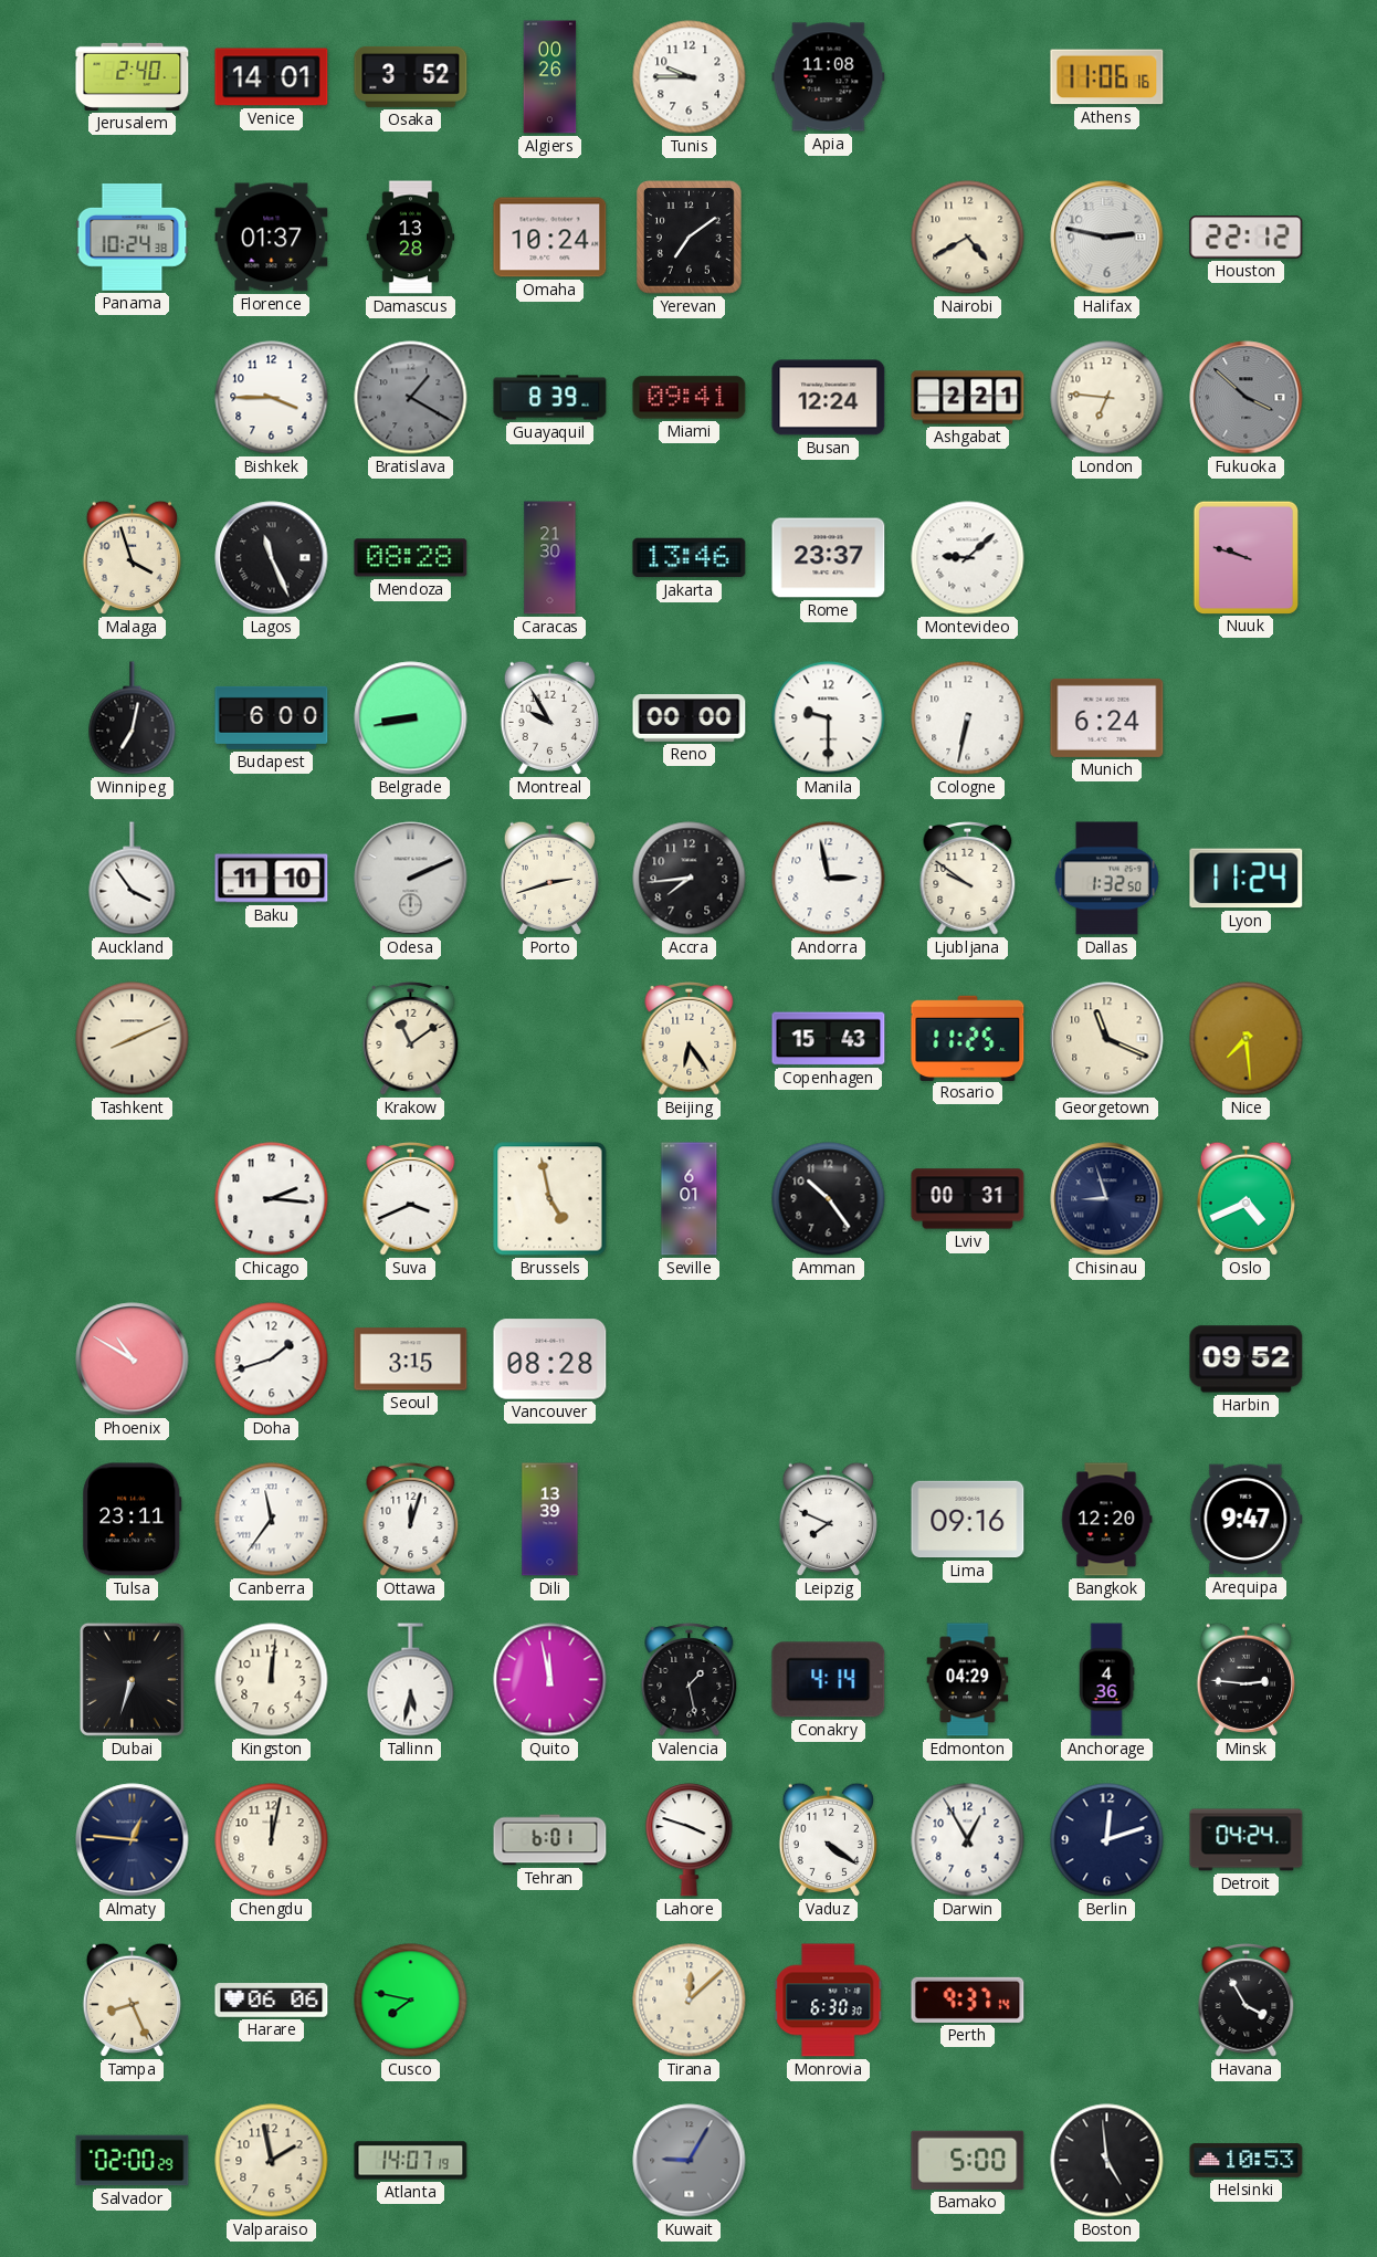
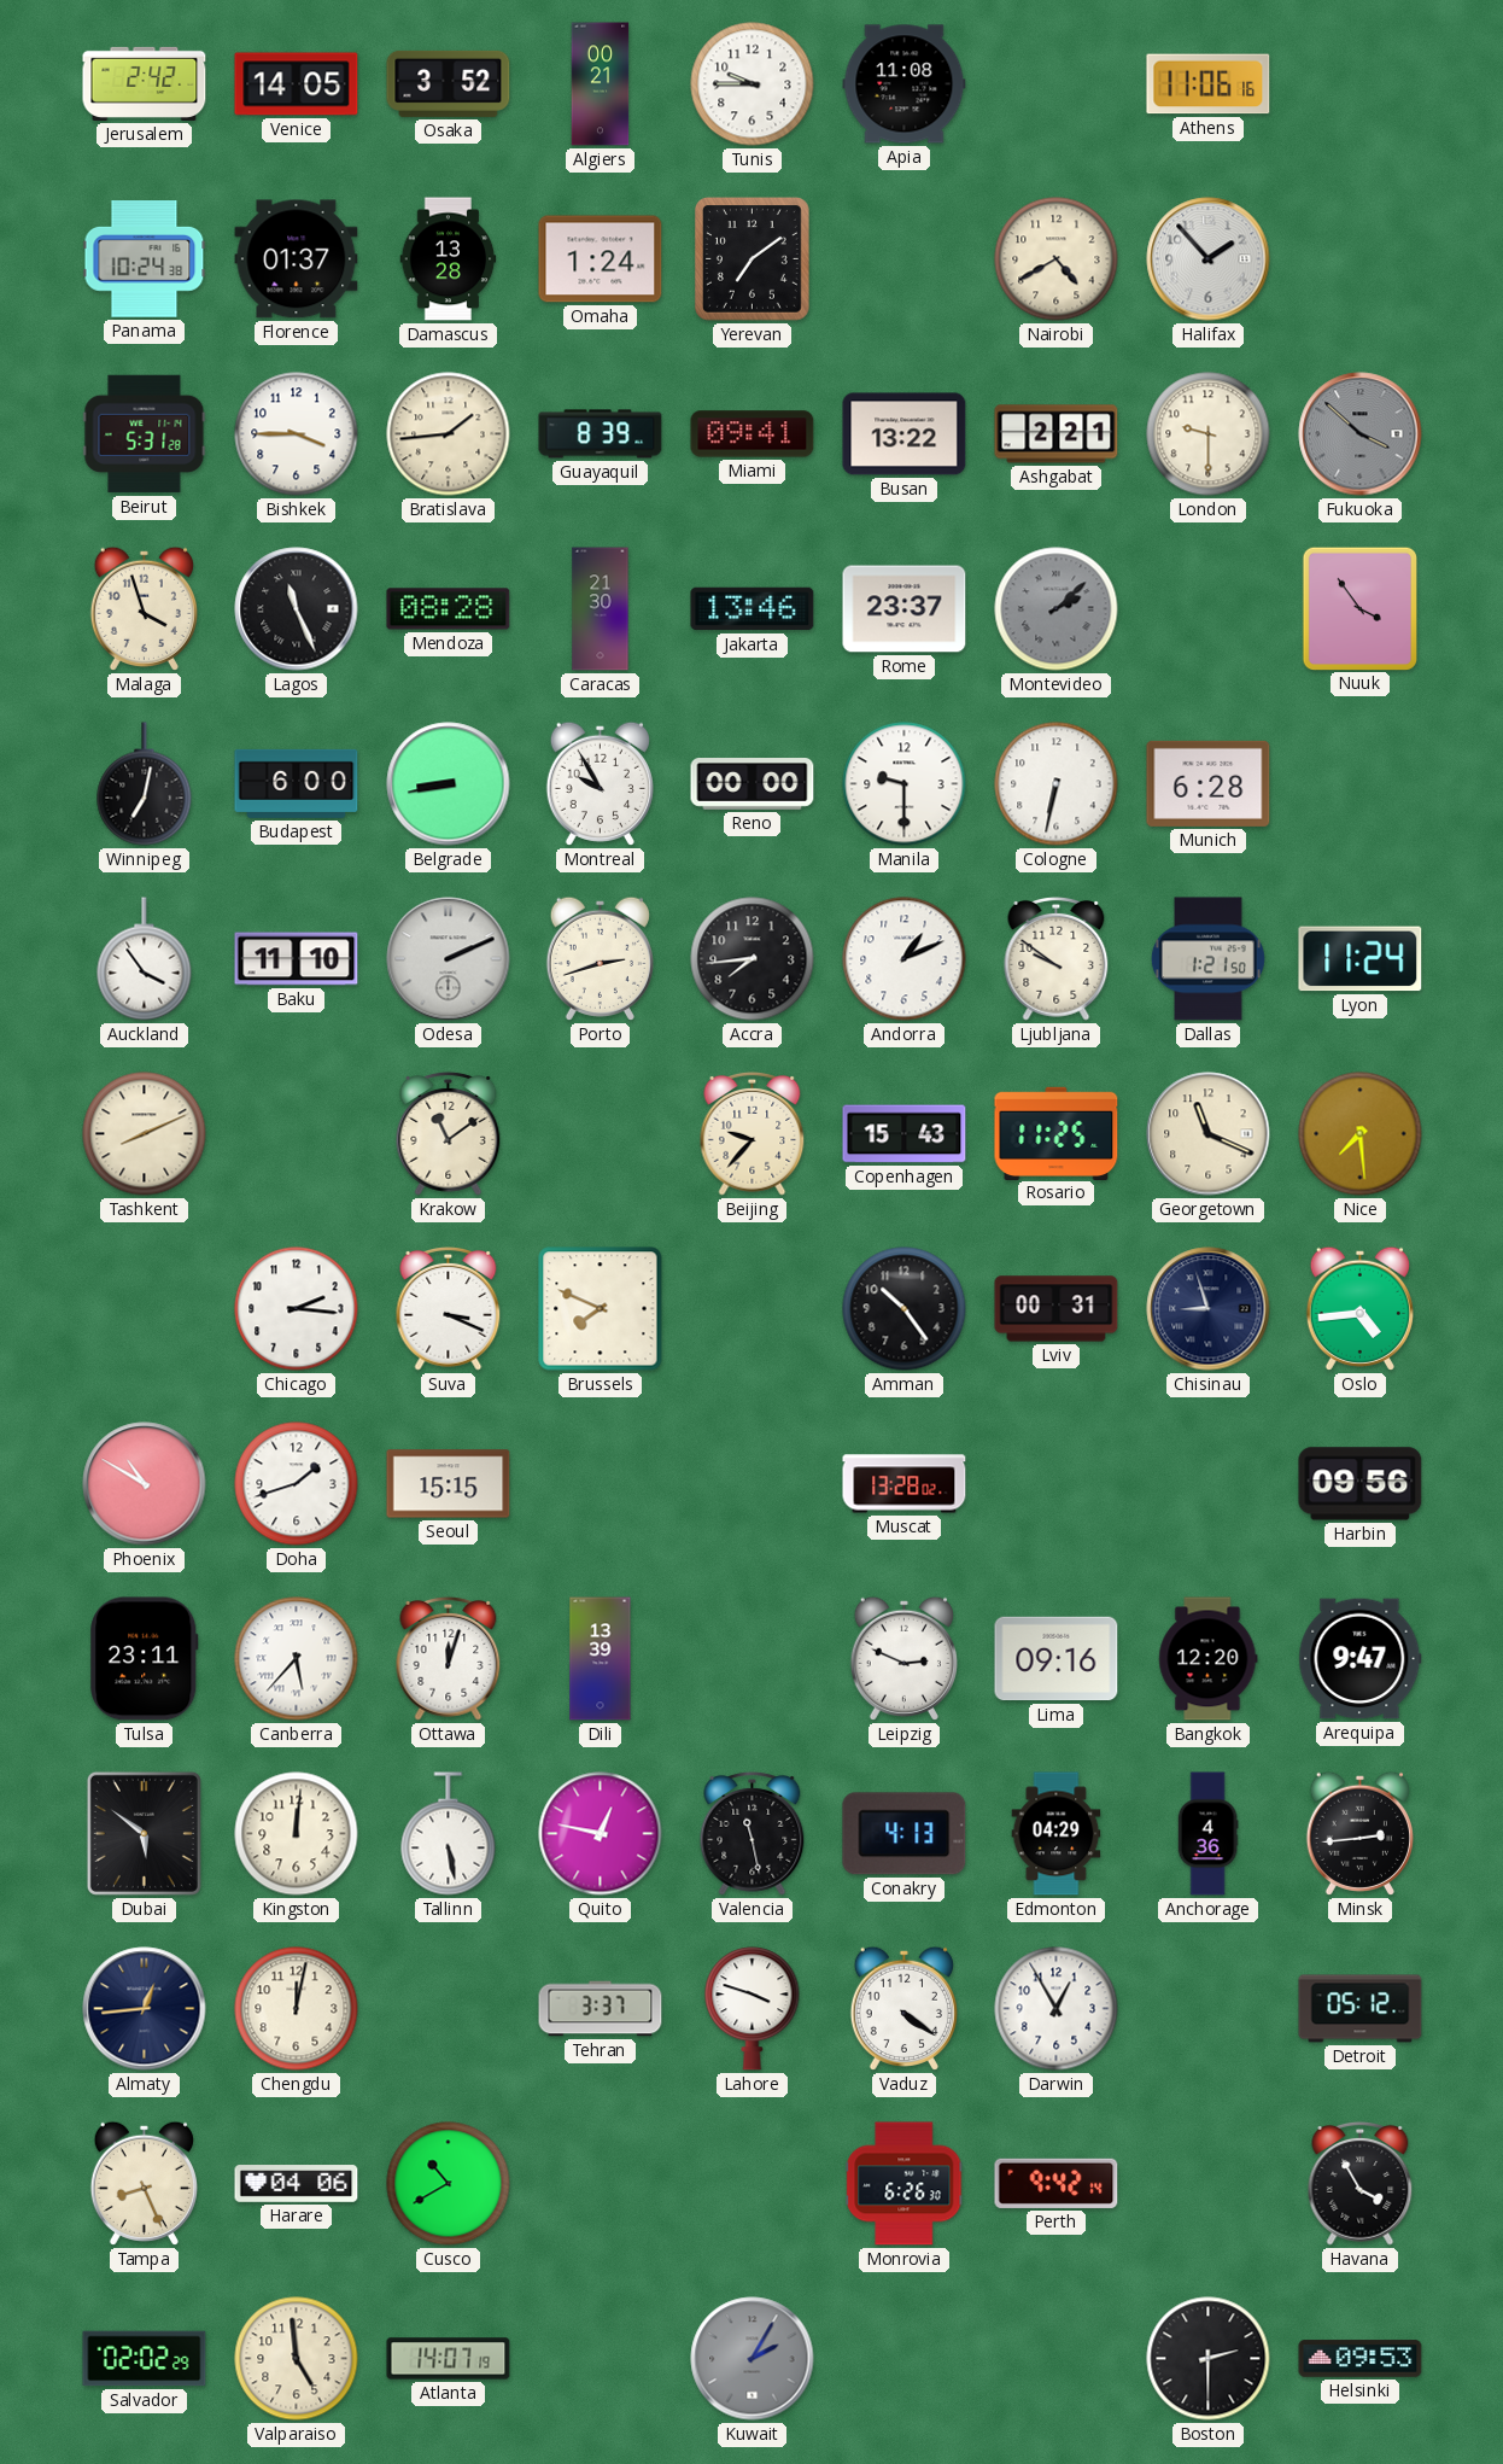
Jerusalem: 2:40 -> 2:42 (145, 83)
Venice: 14:01 -> 14:05 (297, 84)
Algiers: 00:26 -> 00:21 (601, 84)
Omaha: 10:24 -> 1:24 (601, 259)
Halifax: 2:47 -> 1:53 (1209, 259)
Houston: 22:12 -> none (1247, 238)
Beirut: none -> 5:31 (145, 434)
Bratislava: 1:20 -> 1:44 (449, 434)
Bratislava dial: grey -> cream (449, 434)
Busan: 12:24 -> 13:22 (905, 434)
London: 6:46 -> 9:30 (1209, 434)
Montevideo: 9:08 -> 2:08 (1057, 609)
Montevideo dial: white -> grey (1057, 609)
Nuuk: 9:48 -> 3:54 (1359, 608)
Munich: 6:24 -> 6:28 (1209, 783)
Andorra: 2:58 -> 1:11 (905, 959)
Dallas: 1:32 -> 1:21 (1207, 959)
Beijing: 6:24 -> 9:37 (753, 1133)
Suva: 3:41 -> 3:19 (449, 1308)
Brussels: 4:58 -> 7:49 (601, 1309)
Seville: 6:01 -> none (690, 1199)
Oslo: 4:41 -> 4:44 (1359, 1308)
Seoul: 3:15 -> 15:15 (449, 1484)
Vancouver: 08:28 -> none (550, 1360)
Muscat: none -> 13:28 (905, 1484)
Harbin: 09:52 -> 09:56 (1361, 1484)
Canberra: 11:36 -> 5:37 (297, 1659)
Leipzig: 7:49 -> 2:49 (903, 1658)
Dubai: 6:33 -> 5:51 (144, 1833)
Tallinn: 5:32 -> 5:28 (449, 1834)
Quito: 11:58 -> 12:47 (601, 1834)
Valencia: 1:28 -> 11:28 (753, 1833)
Conakry: 4:14 -> 4:13 (905, 1834)
Minsk: 2:46 -> 2:44 (1359, 1833)
Almaty: 12:46 -> 12:44 (145, 2009)
Tehran: 6:01 -> 3:37 (601, 2009)
Berlin: 12:12 -> none (1107, 1840)
Detroit: 04:24 -> 05:12 (1361, 2009)
Harare: 06:06 -> 04:06 (297, 2184)
Cusco: 7:47 -> 10:40 (449, 2184)
Tirana: 12:08 -> none (690, 2001)
Monrovia: 6:30 -> 6:26 (905, 2184)
Perth: 9:37 -> 9:42 (1057, 2183)
Salvador: 02:00 -> 02:02 (145, 2359)
Valparaiso: 1:58 -> 4:59 (297, 2359)
Kuwait: 9:05 -> 2:05 (753, 2359)
Bamako: 5:00 -> none (968, 2160)
Boston: 4:59 -> 2:30 (1209, 2359)
Helsinki: 10:53 -> 09:53 (1361, 2359)
